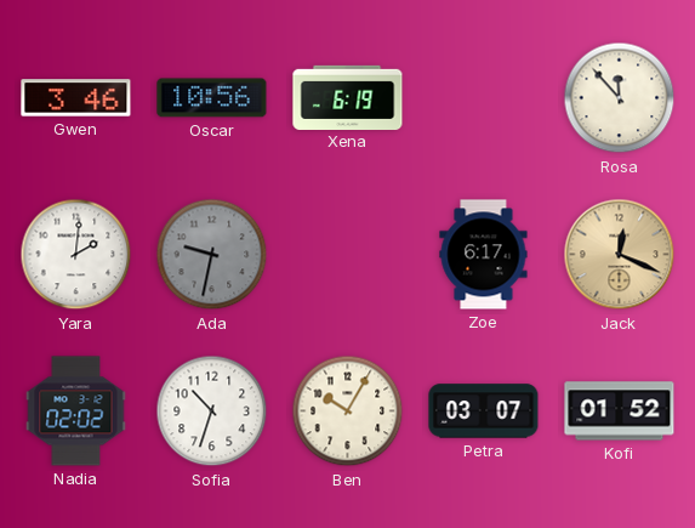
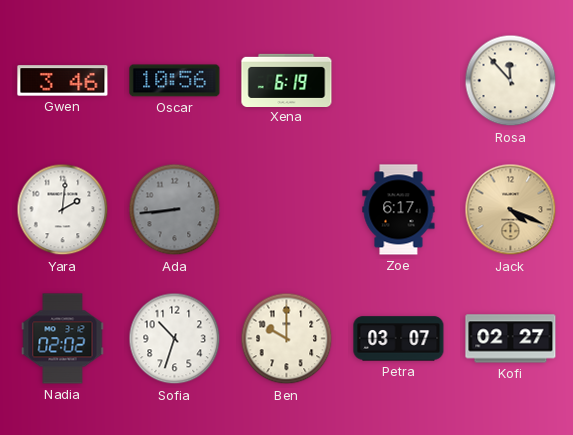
Ada: 9:32 -> 8:44 (175, 210)
Jack: 12:19 -> 4:19 (511, 210)
Ben: 10:05 -> 10:00 (287, 339)
Kofi: 01:52 -> 02:27 (511, 339)
